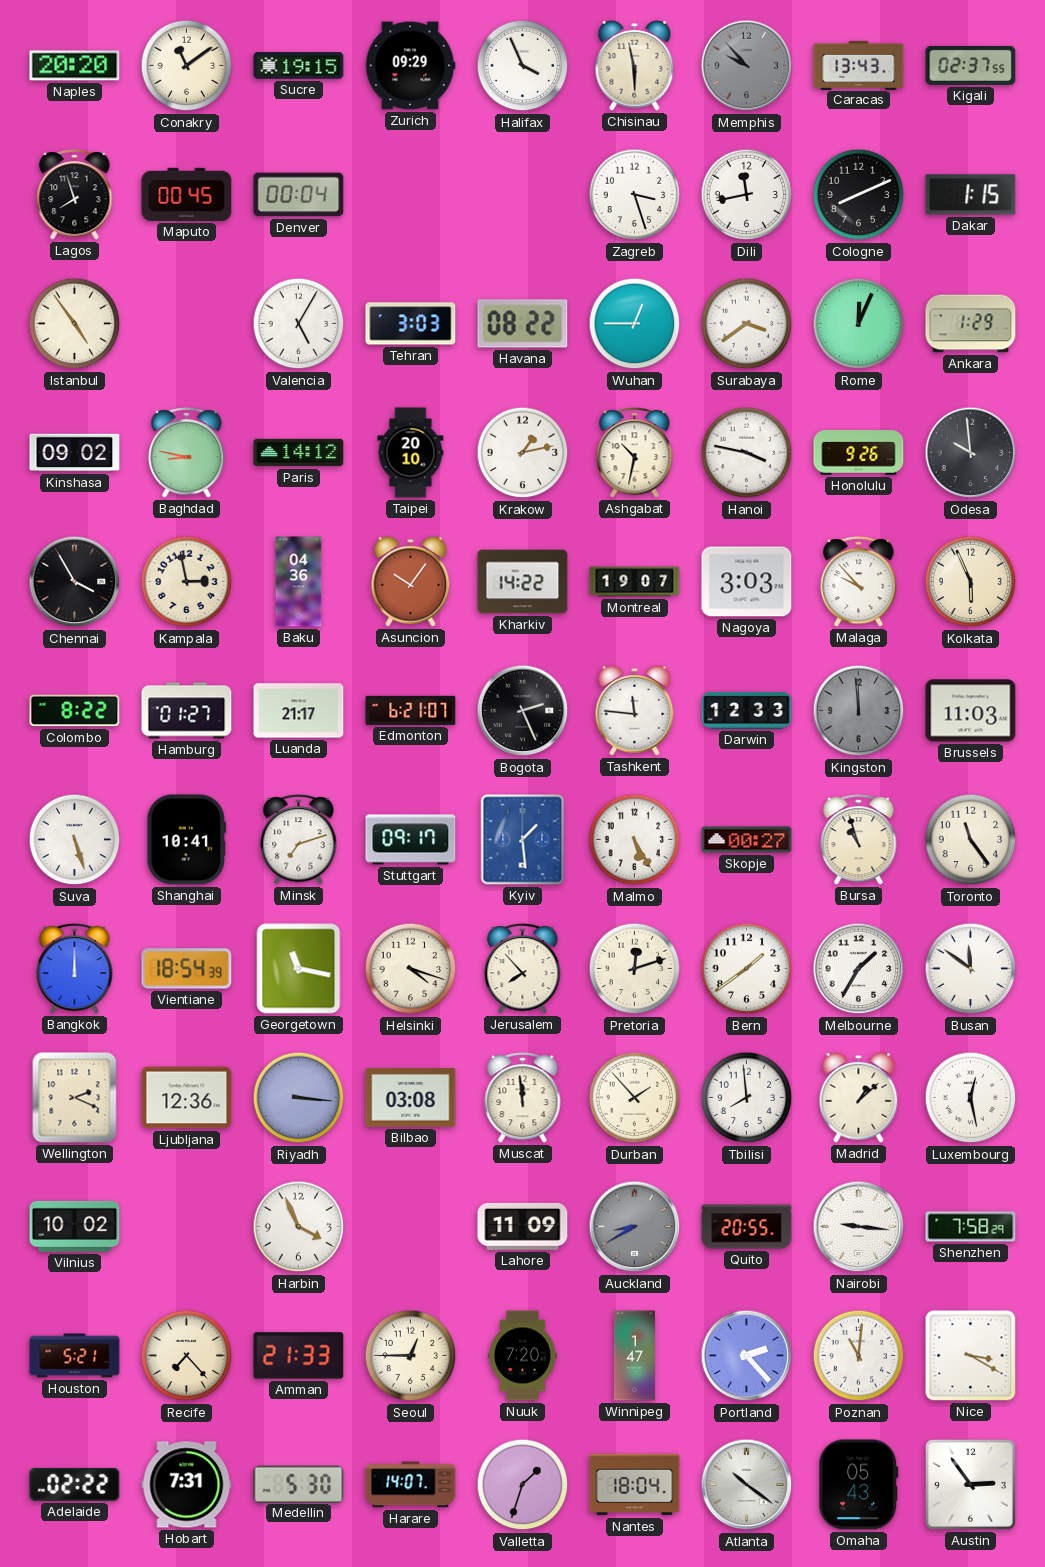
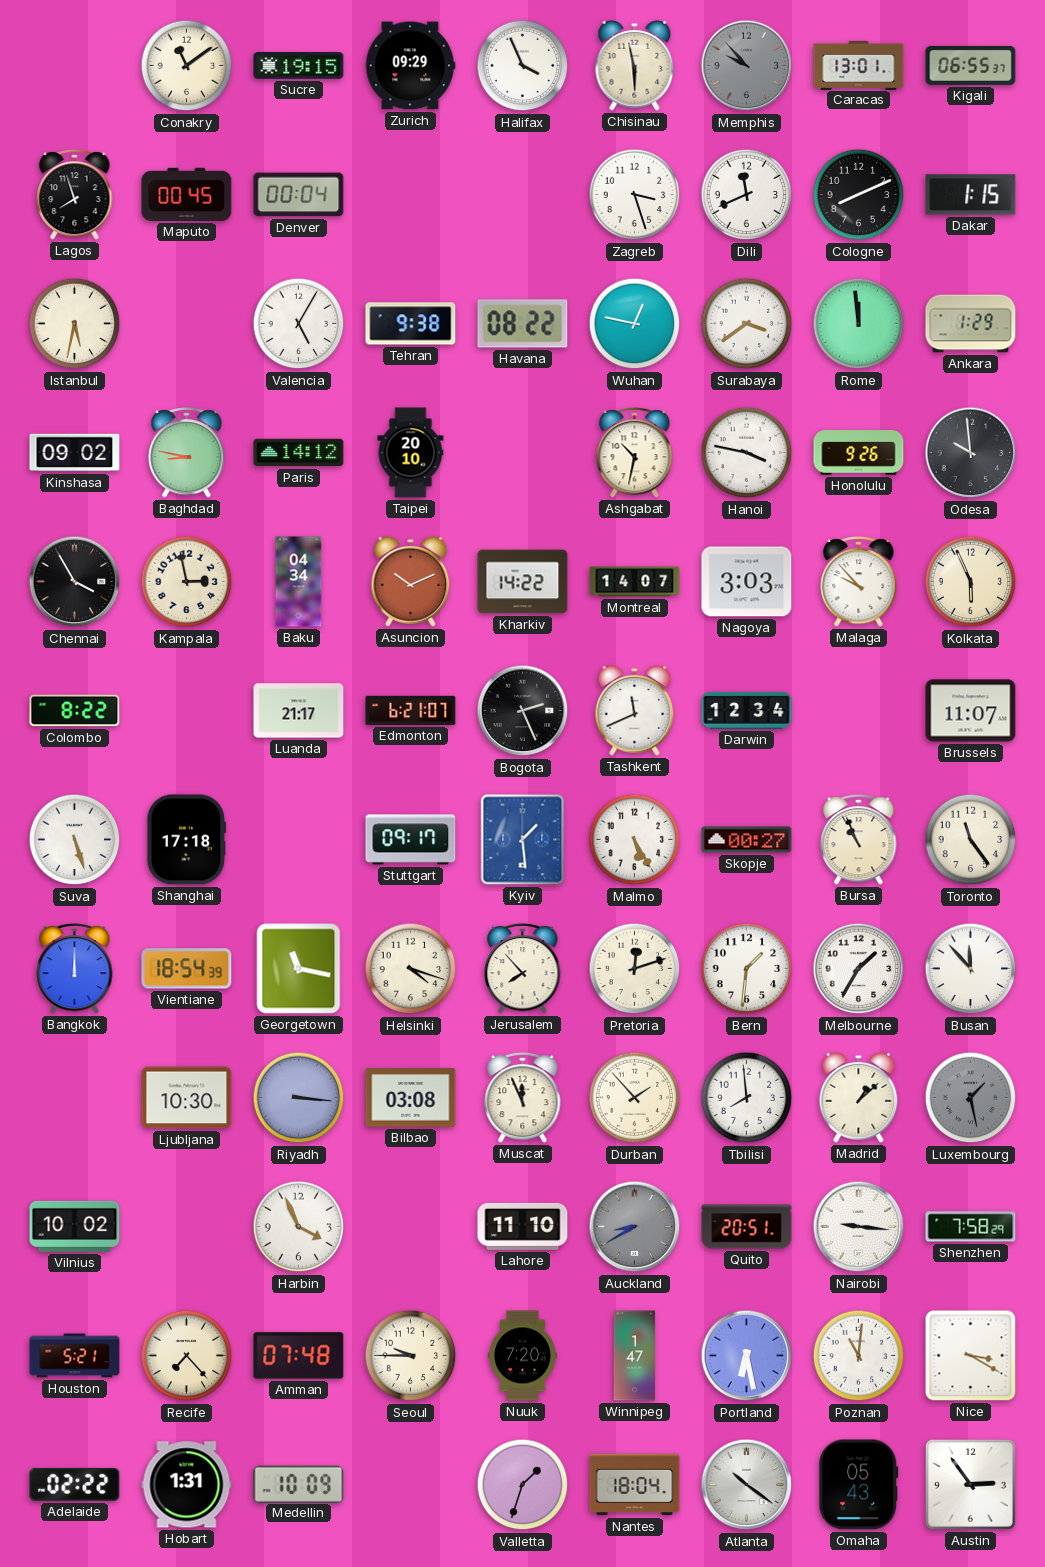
Naples: 20:20 -> none (75, 66)
Caracas: 13:43 -> 13:01 (859, 65)
Kigali: 02:37 -> 06:55 (971, 65)
Dili: 11:43 -> 11:41 (747, 195)
Istanbul: 4:54 -> 5:32 (75, 324)
Tehran: 3:03 -> 9:38 (411, 324)
Wuhan: 12:45 -> 12:47 (635, 324)
Rome: 12:04 -> 11:59 (859, 324)
Krakow: 1:13 -> none (523, 453)
Baku: 04:36 -> 04:34 (299, 582)
Asuncion: 10:06 -> 10:11 (411, 581)
Montreal: 19:07 -> 14:07 (635, 582)
Hamburg: 01:27 -> none (187, 711)
Tashkent: 11:46 -> 11:41 (635, 710)
Darwin: 12:33 -> 12:34 (747, 710)
Kingston: 11:59 -> none (859, 711)
Brussels: 11:03 -> 11:07 (971, 711)
Shanghai: 10:41 -> 17:18 (187, 840)
Minsk: 7:12 -> none (299, 840)
Bursa: 10:57 -> 10:56 (859, 840)
Bern: 1:39 -> 1:31 (747, 969)
Busan: 11:51 -> 11:53 (971, 969)
Wellington: 2:19 -> none (75, 1098)
Ljubljana: 12:36 -> 10:30 (187, 1098)
Muscat: 11:59 -> 11:56 (523, 1098)
Luxembourg: 12:28 -> 1:28 (971, 1098)
Luxembourg dial: white -> grey (971, 1098)
Lahore: 11:09 -> 11:10 (523, 1226)
Quito: 20:55 -> 20:51 (747, 1227)
Amman: 21:33 -> 07:48 (299, 1356)
Seoul: 12:45 -> 9:45 (411, 1356)
Portland: 2:23 -> 6:28 (747, 1356)
Hobart: 7:31 -> 1:31 (187, 1485)
Medellin: 5:30 -> 10:09 (299, 1484)
Harare: 14:07 -> none (411, 1485)
